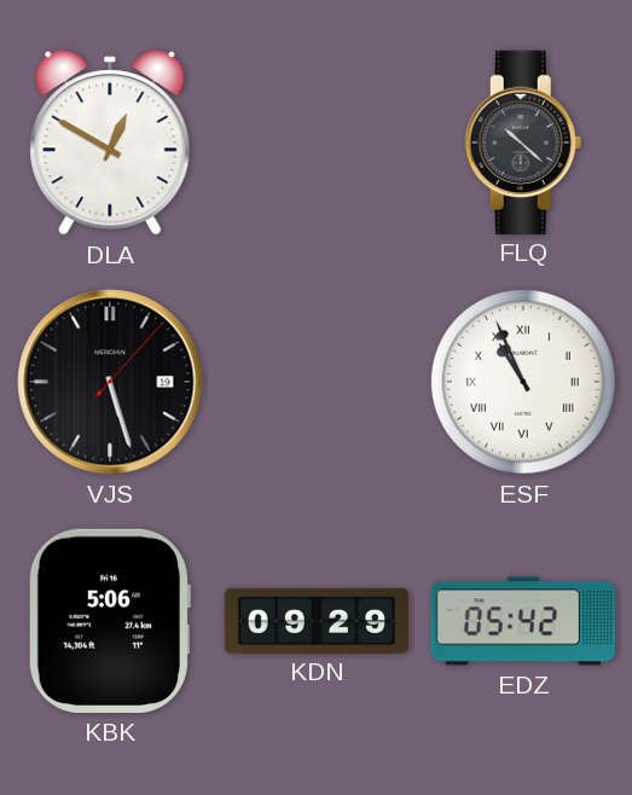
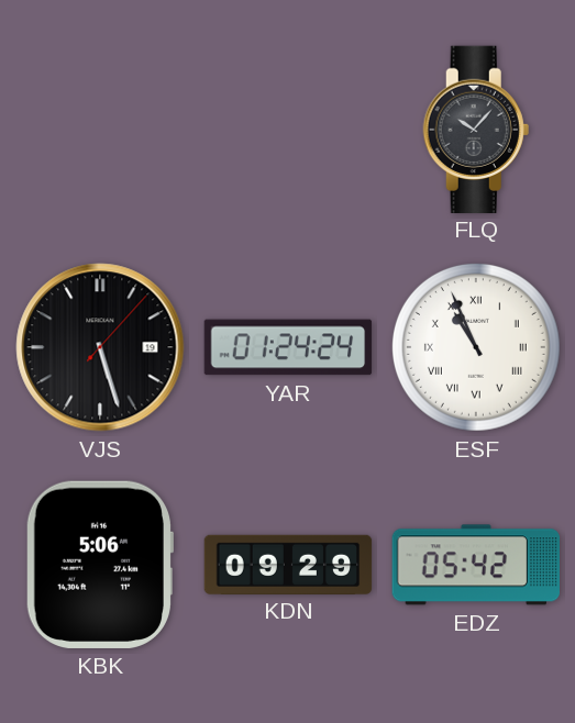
DLA: 12:50 -> none (110, 143)
FLQ: 10:22 -> 10:07 (476, 129)
YAR: none -> 01:24 (288, 347)
